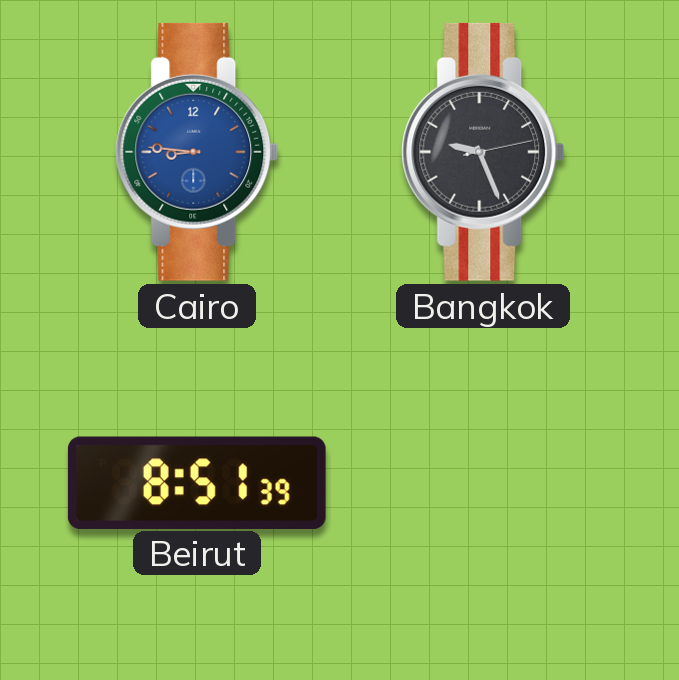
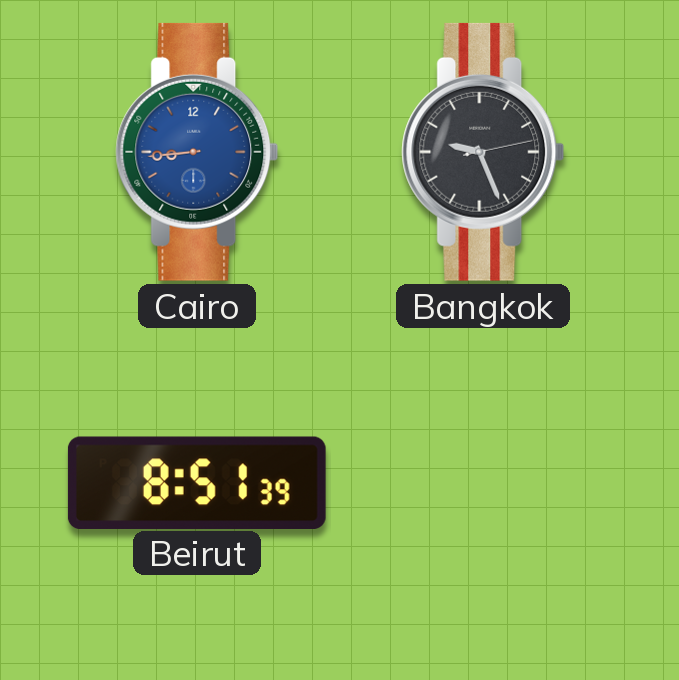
Cairo: 8:46 -> 8:44 (197, 152)
